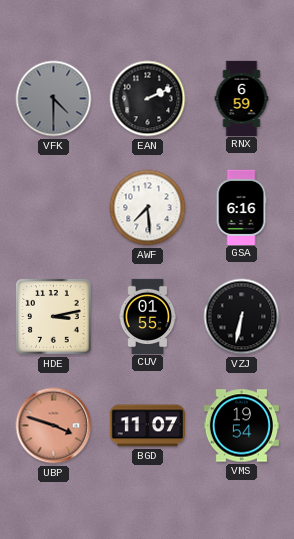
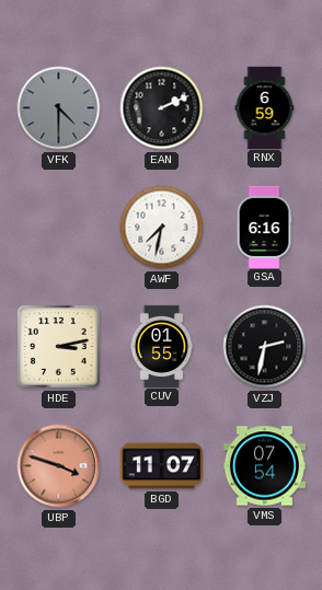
AWF: 7:29 -> 7:32 (162, 228)
VZJ: 6:32 -> 2:32 (265, 347)
VMS: 19:54 -> 07:54 (264, 466)
